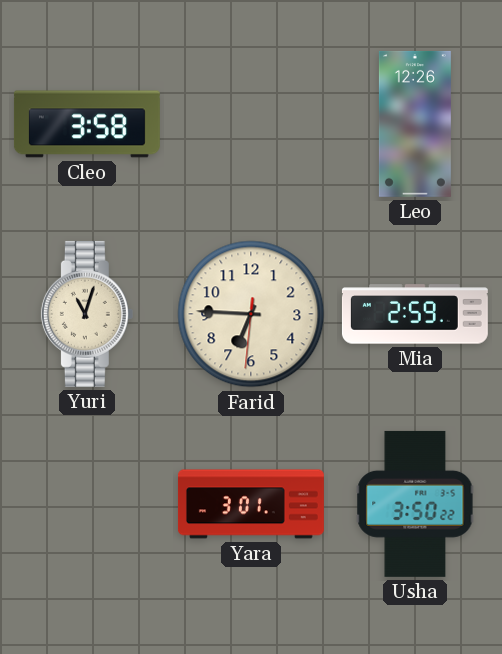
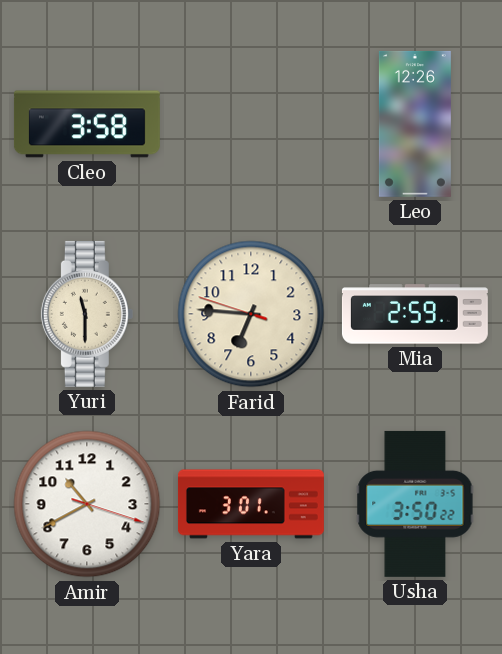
Yuri: 11:03 -> 11:30 (87, 314)
Farid: 6:45:31 -> 6:45:48 (251, 314)
Amir: none -> 10:40 (87, 504)
